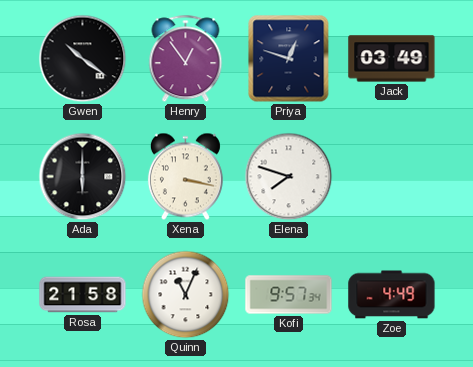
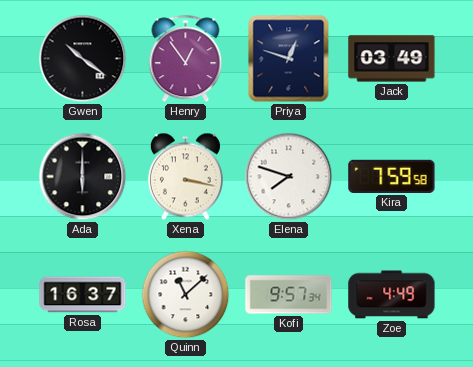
Kira: none -> 7:59 (392, 176)
Rosa: 21:58 -> 16:37 (83, 295)
Quinn: 11:04 -> 11:08 (186, 295)
